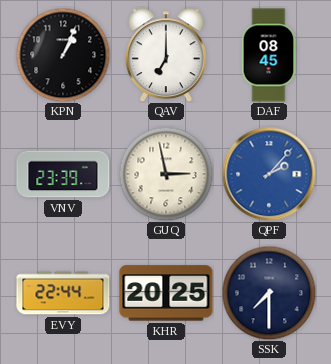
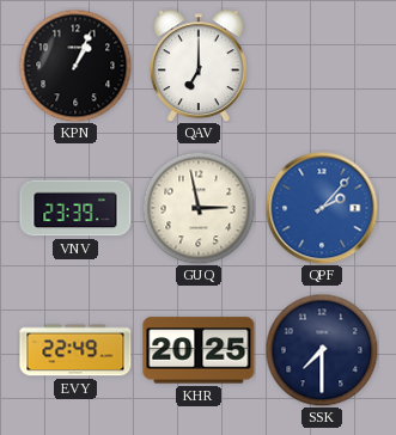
DAF: 08:45 -> none (269, 55)
EVY: 22:44 -> 22:49 (75, 350)
